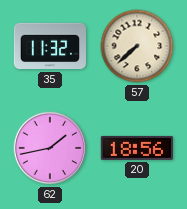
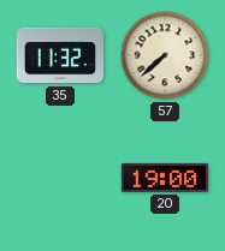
62: 1:43 -> none (50, 148)
20: 18:56 -> 19:00 (164, 178)
